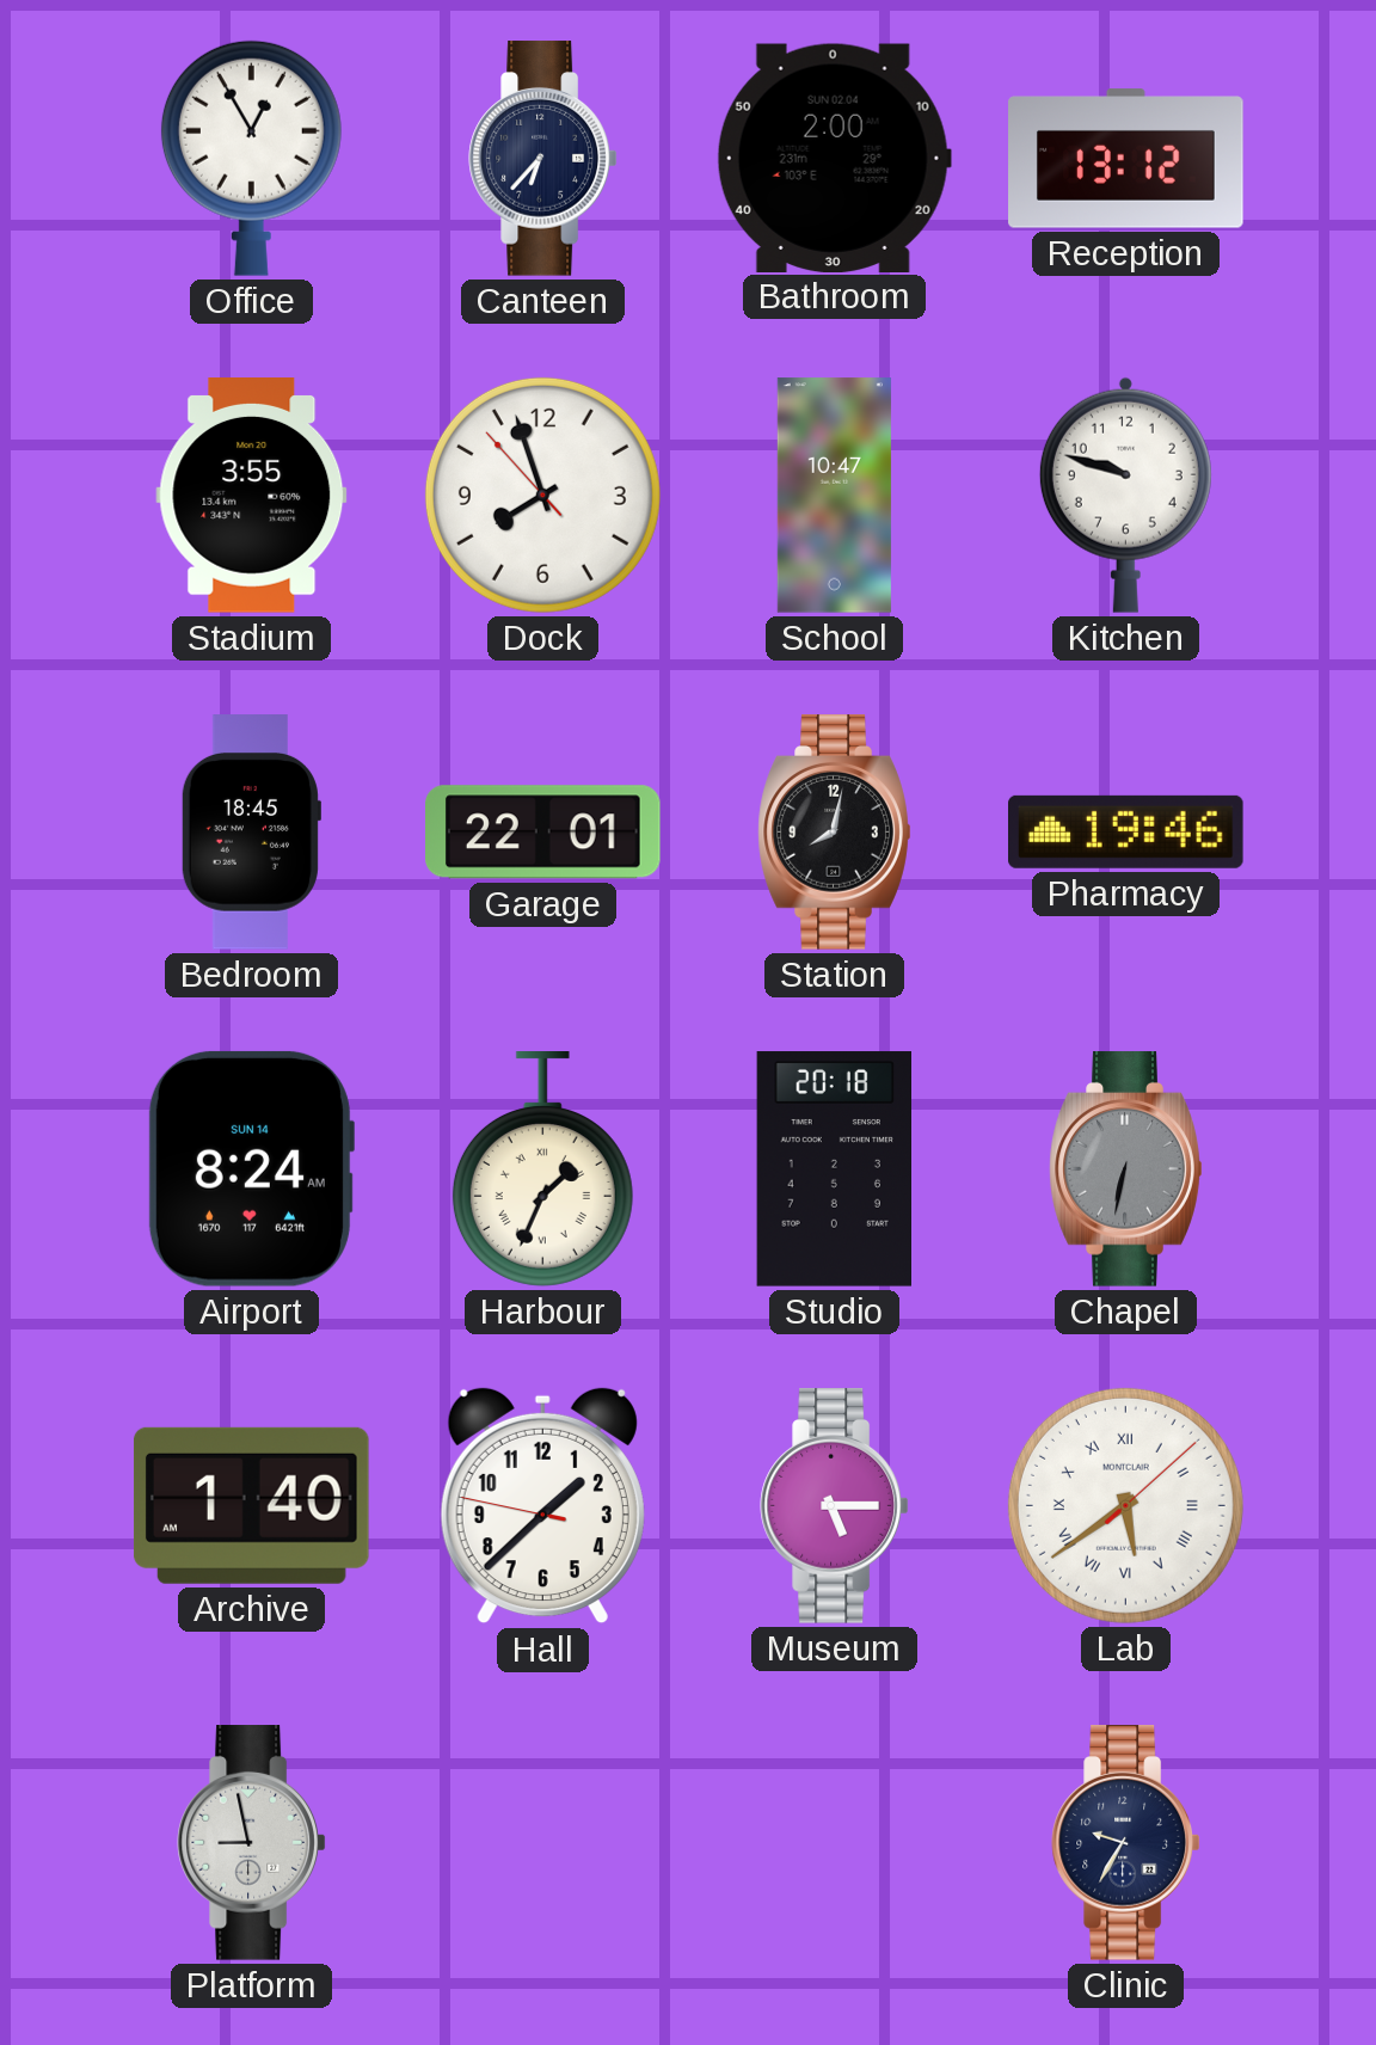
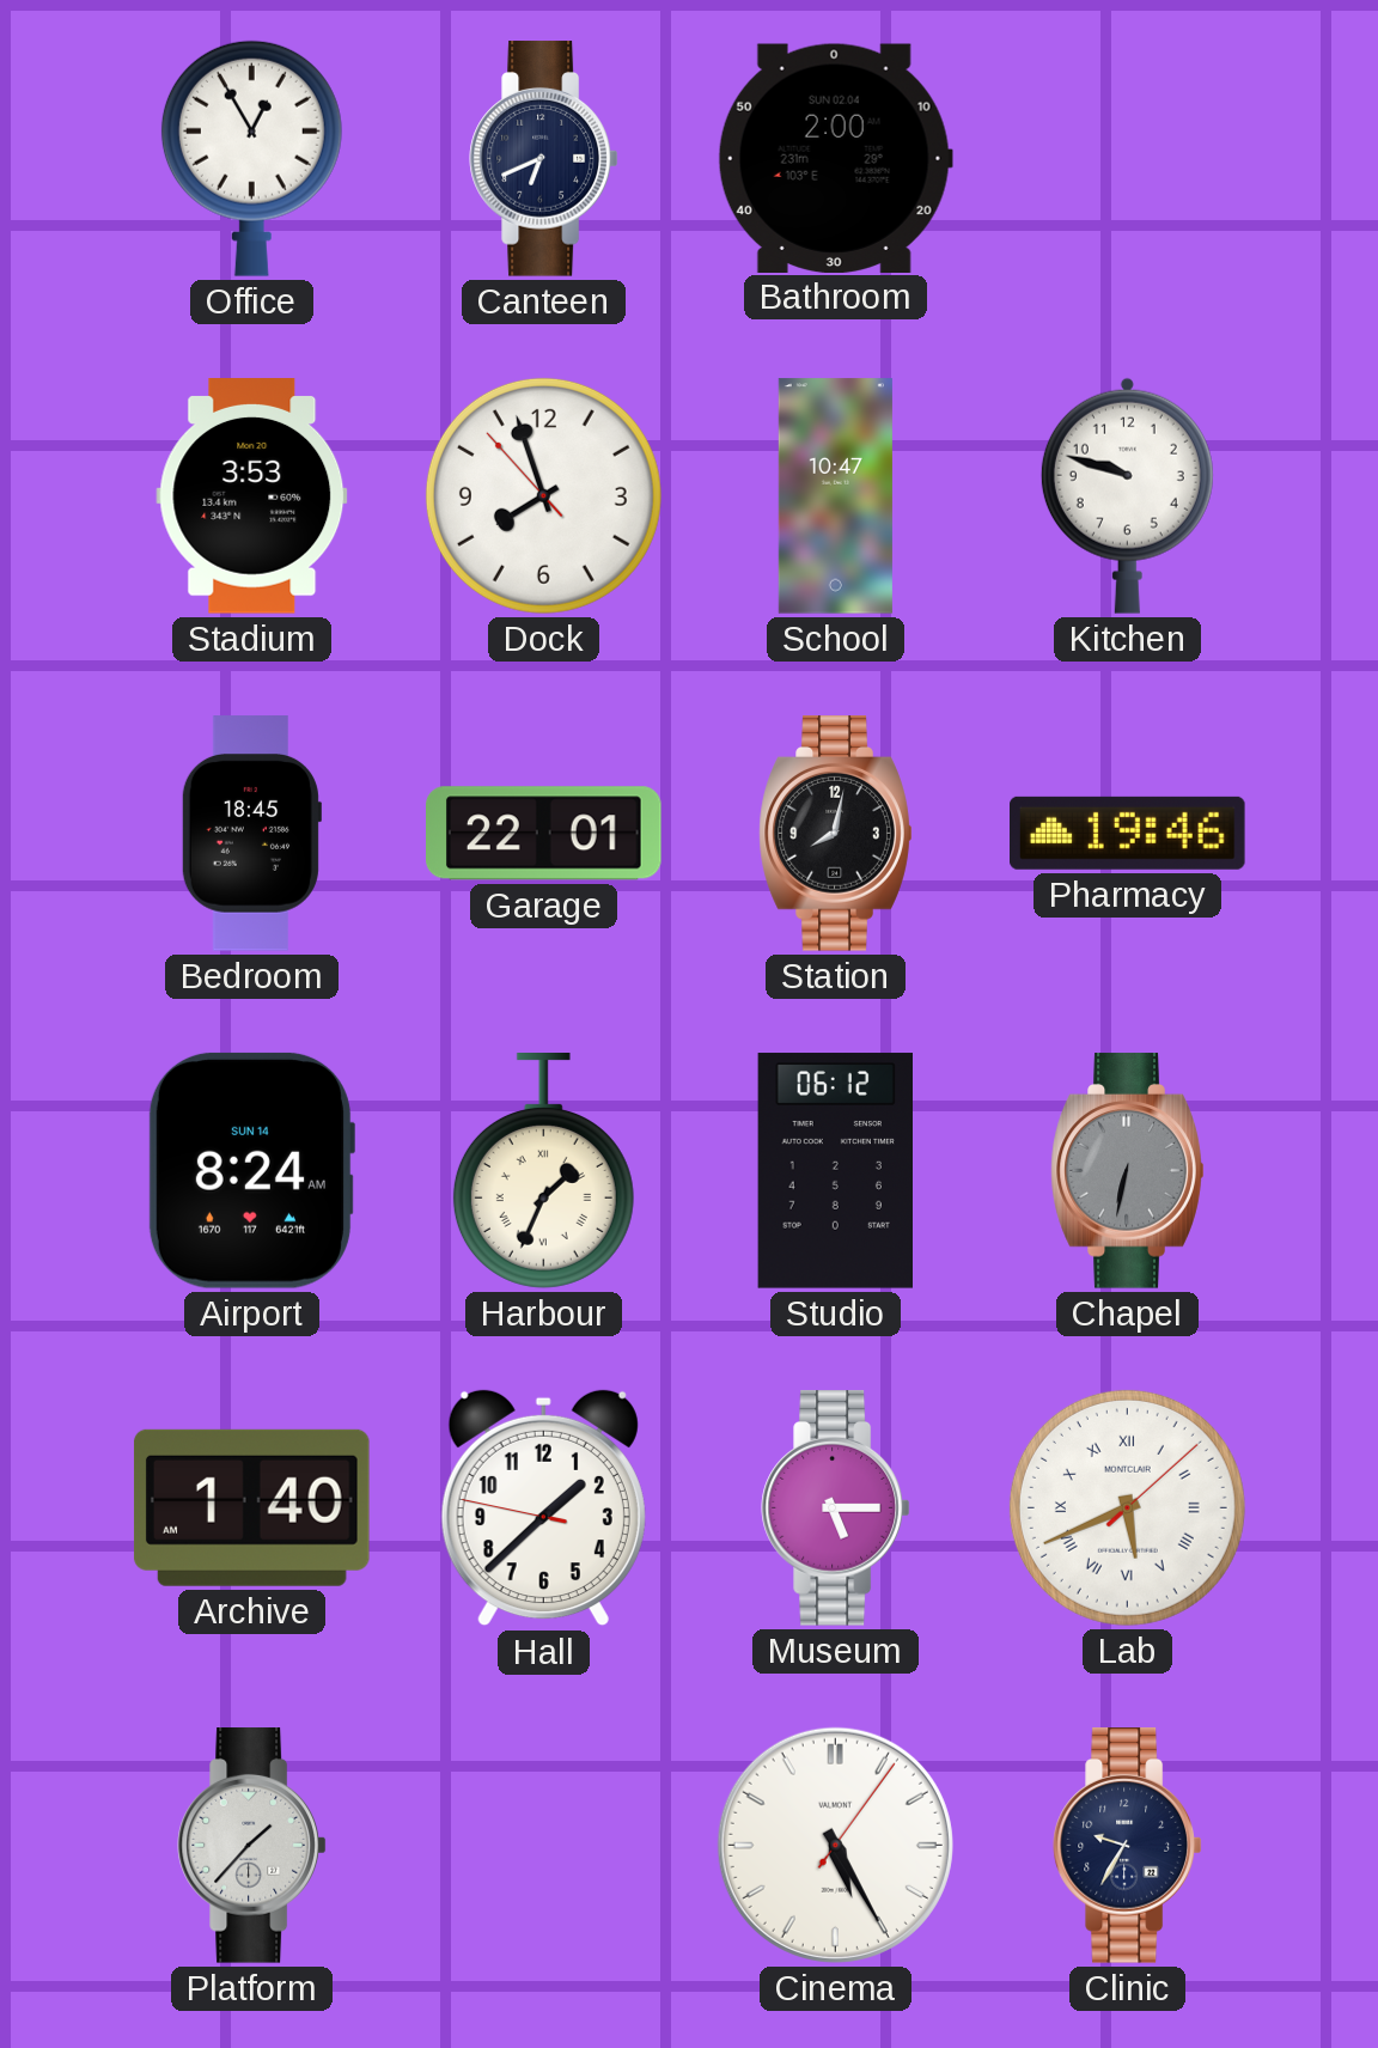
Canteen: 6:37 -> 6:41 (544, 159)
Reception: 13:12 -> none (1126, 159)
Stadium: 3:55 -> 3:53 (252, 496)
Studio: 20:18 -> 06:12 (835, 1171)
Lab: 5:39 -> 5:41 (1127, 1507)
Platform: 8:58 -> 1:37 (252, 1846)
Cinema: none -> 5:25 (835, 1845)
